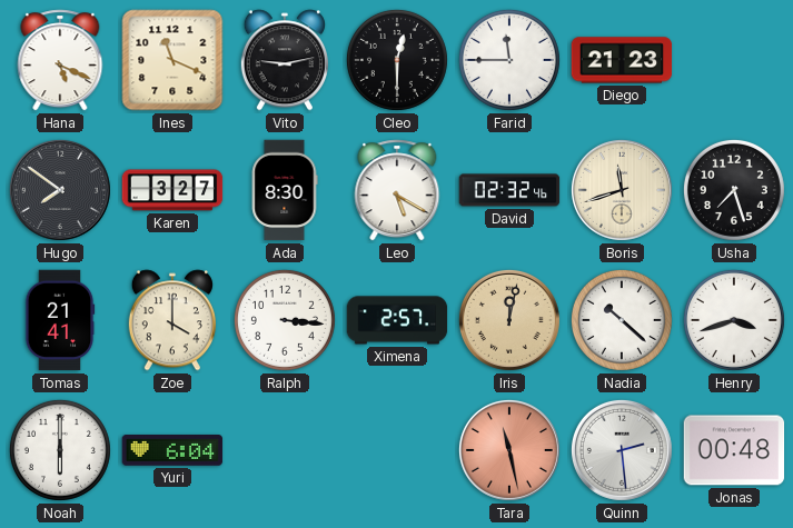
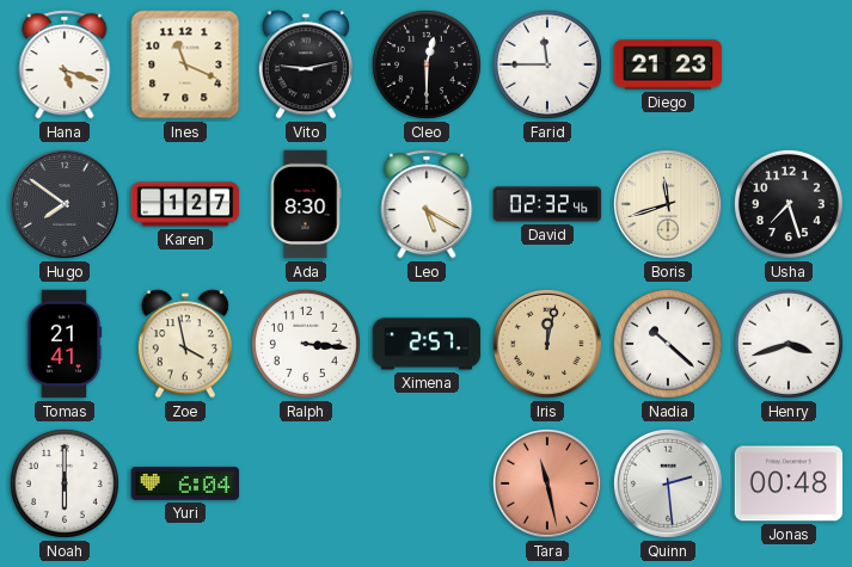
Hana: 5:19 -> 5:18 (65, 64)
Karen: 3:27 -> 1:27 (185, 204)
Zoe: 4:00 -> 3:58 (185, 344)
